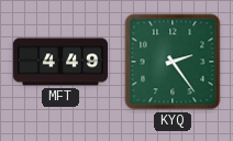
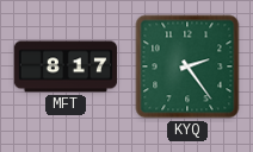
MFT: 4:49 -> 8:17 (66, 66)
